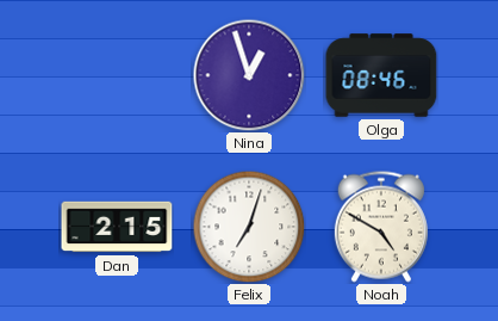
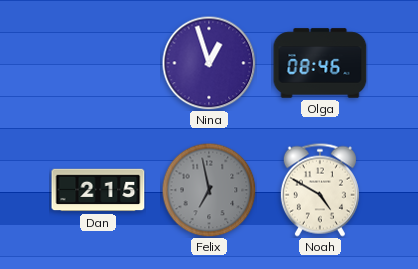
Felix: 7:03 -> 6:58 (209, 190)
Felix dial: white -> grey (209, 190)
